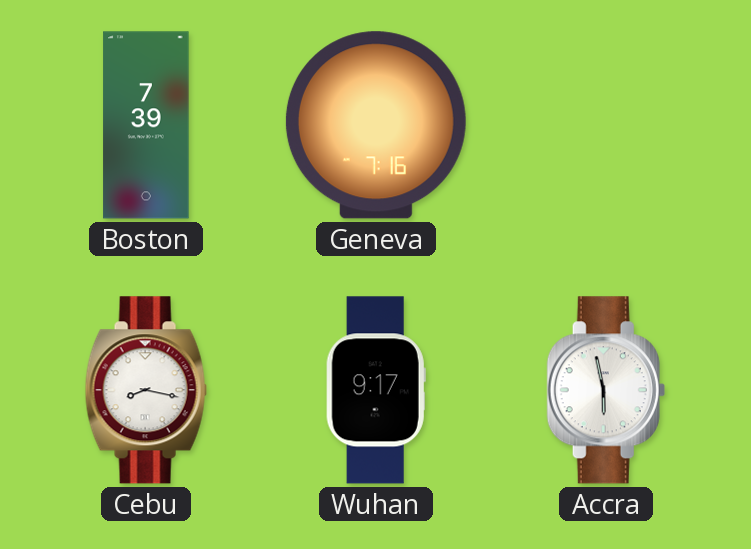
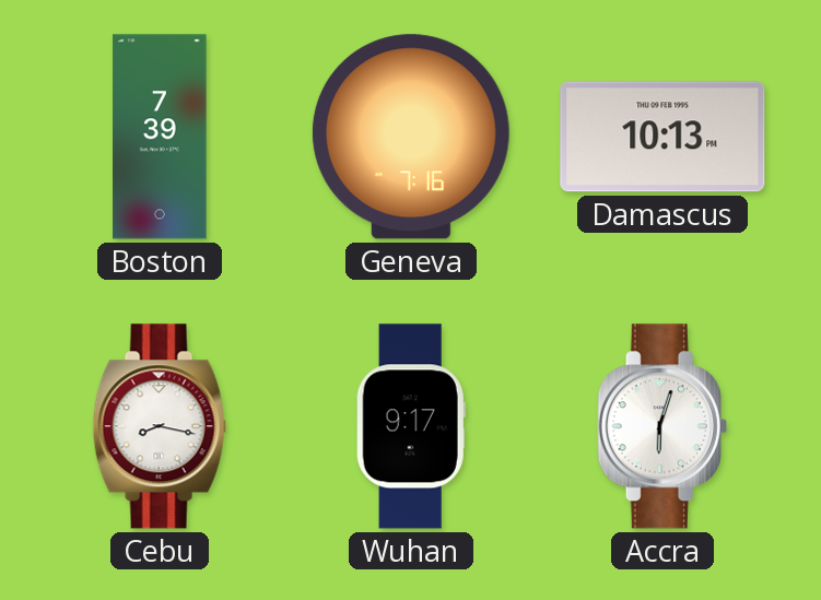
Damascus: none -> 10:13 (662, 137)
Accra: 5:58 -> 6:03 (662, 426)
